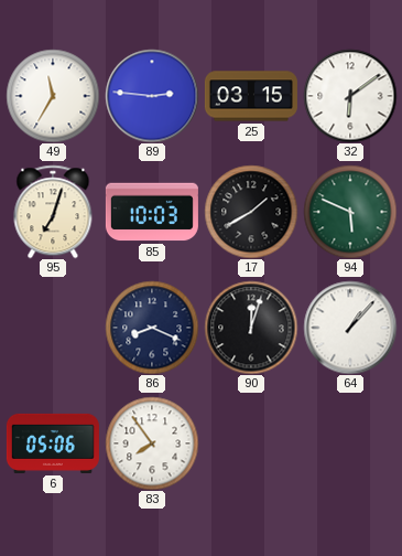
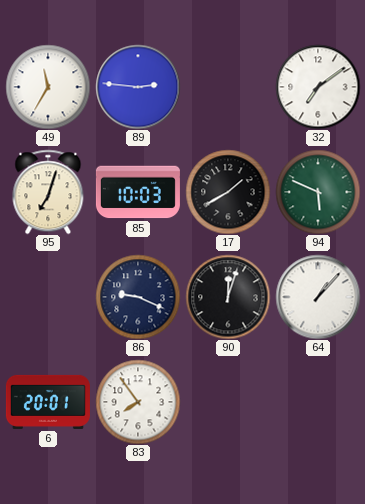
25: 03:15 -> none (251, 96)
32: 6:09 -> 7:09 (318, 87)
86: 8:19 -> 9:19 (138, 297)
6: 05:06 -> 20:01 (48, 402)
